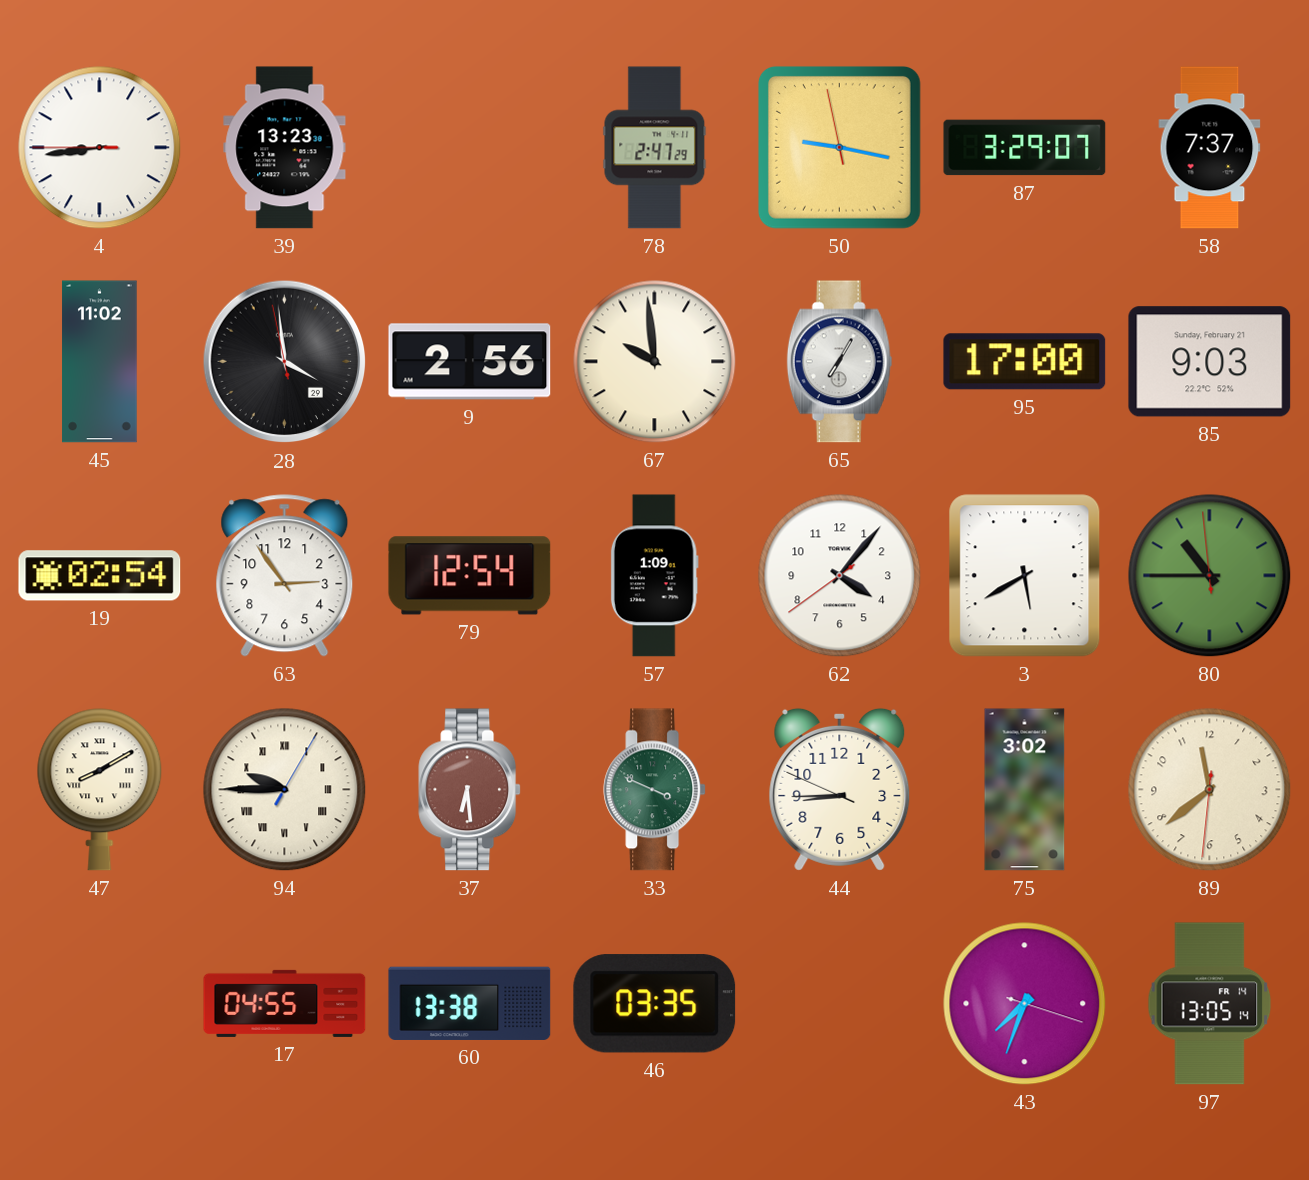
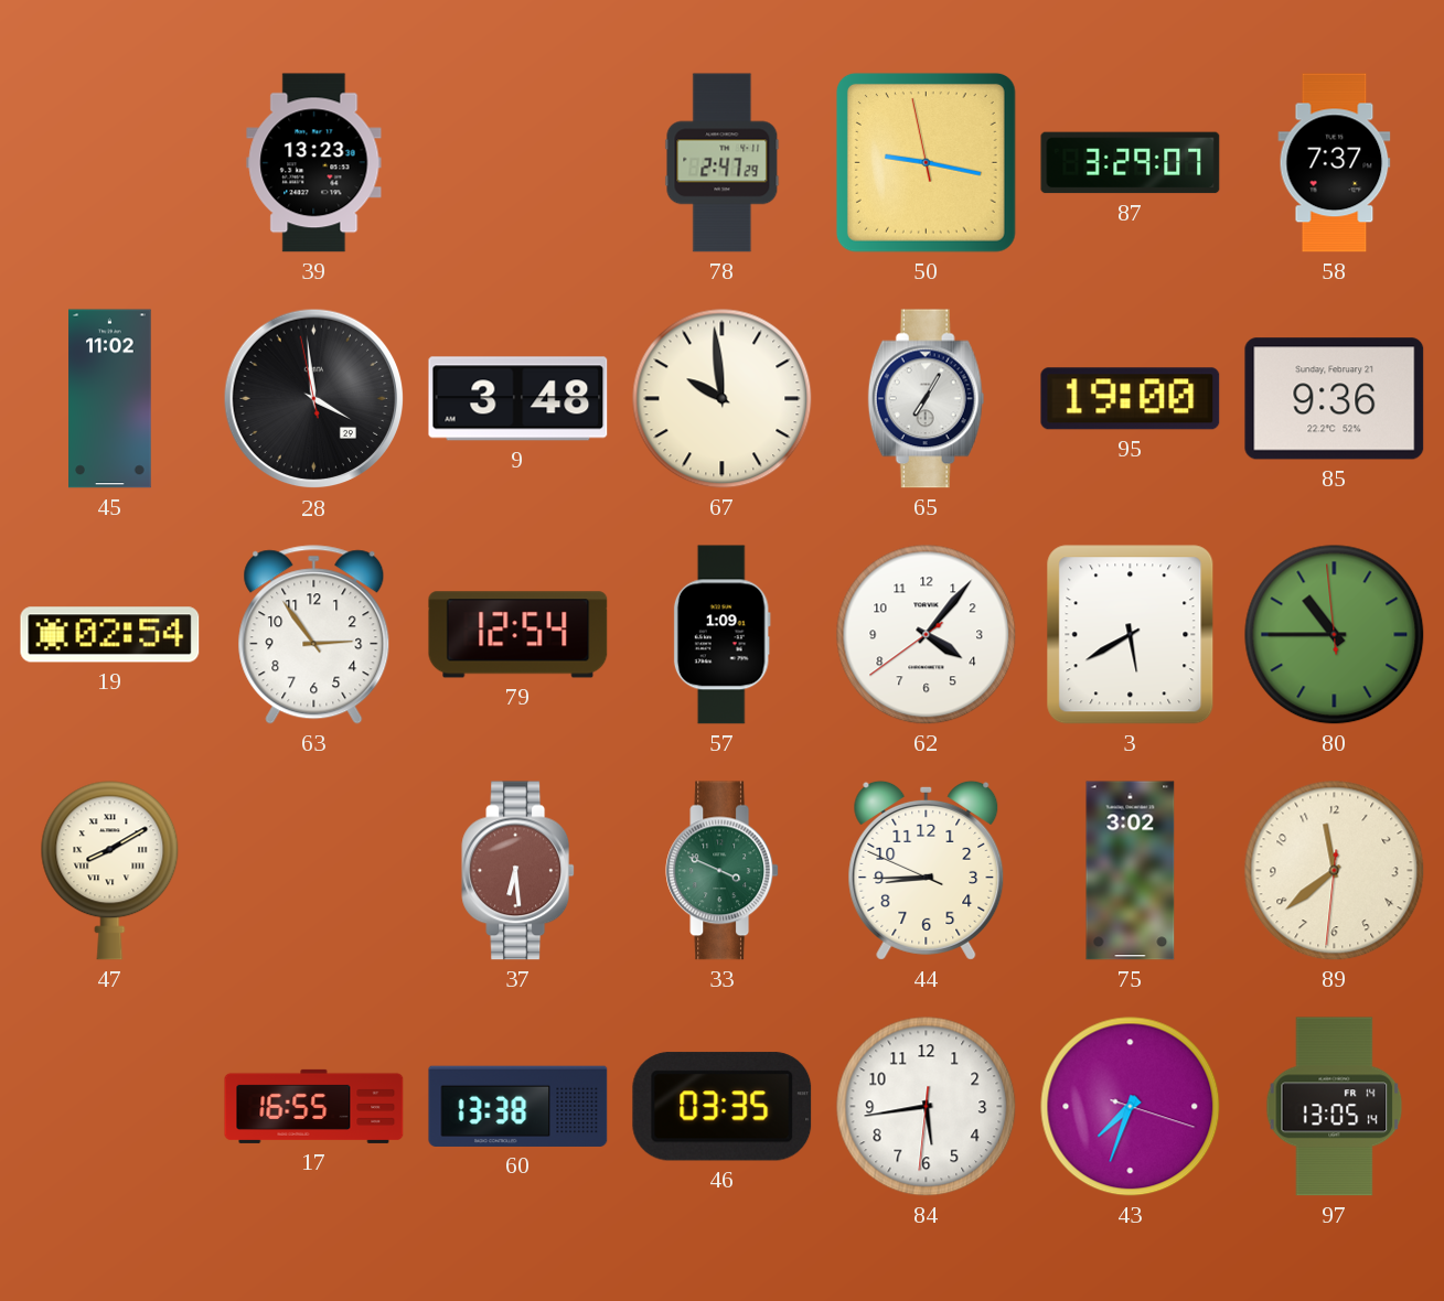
4: 8:43 -> none (100, 148)
9: 2:56 -> 3:48 (518, 399)
95: 17:00 -> 19:00 (1131, 399)
85: 9:03 -> 9:36 (1335, 399)
94: 9:45 -> none (285, 790)
17: 04:55 -> 16:55 (314, 1106)
84: none -> 5:43 (927, 1107)
